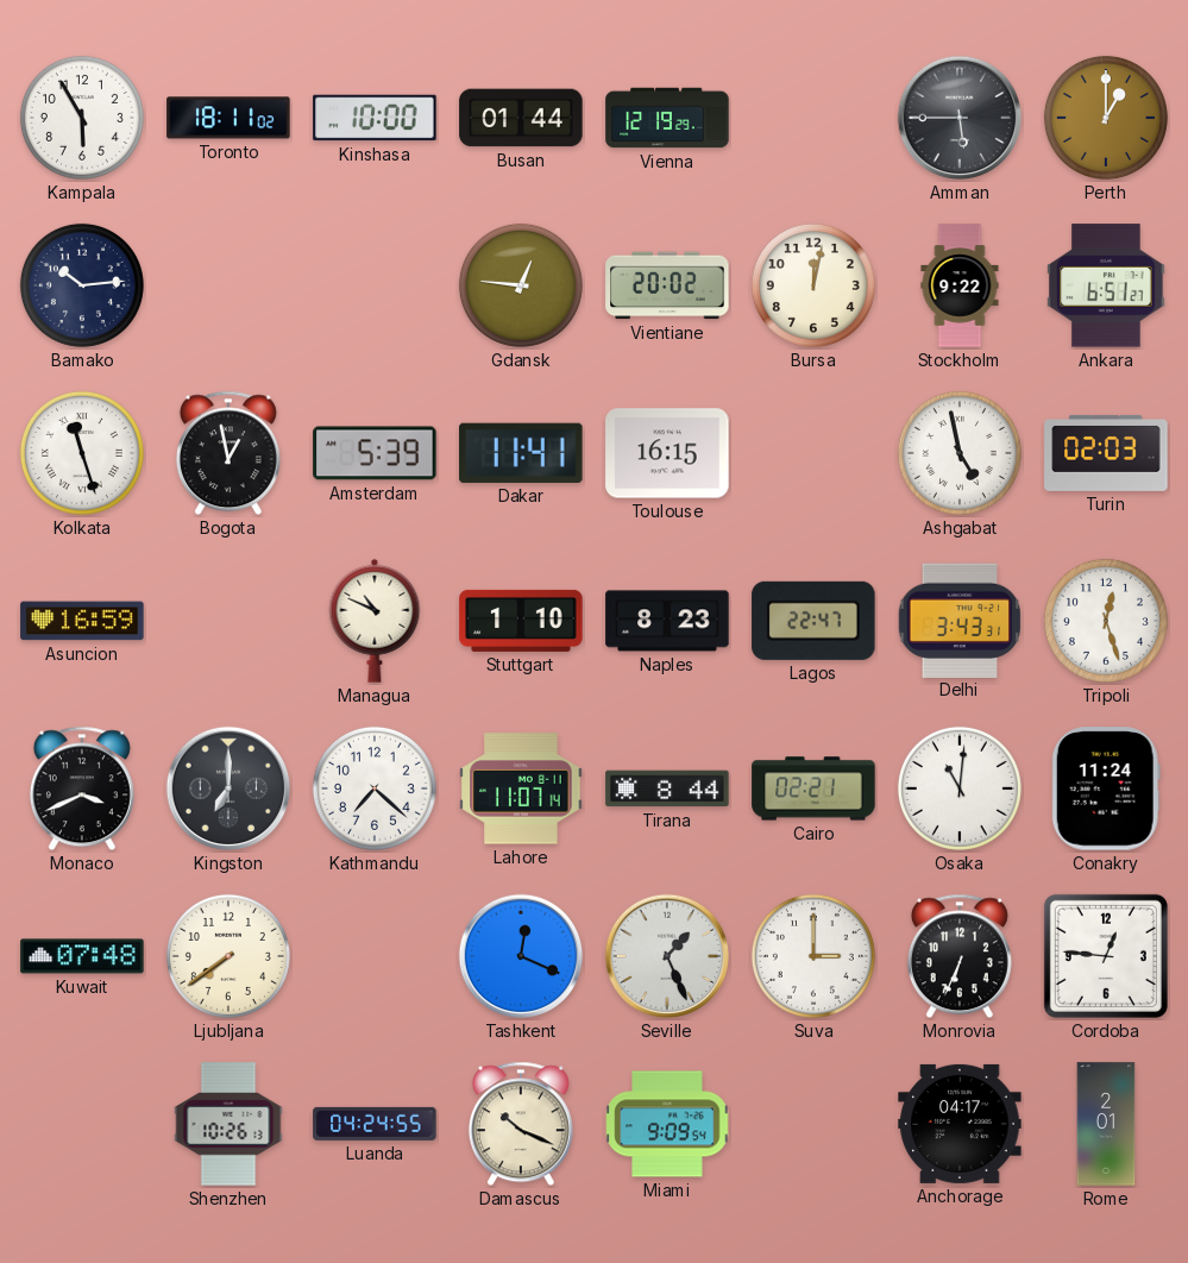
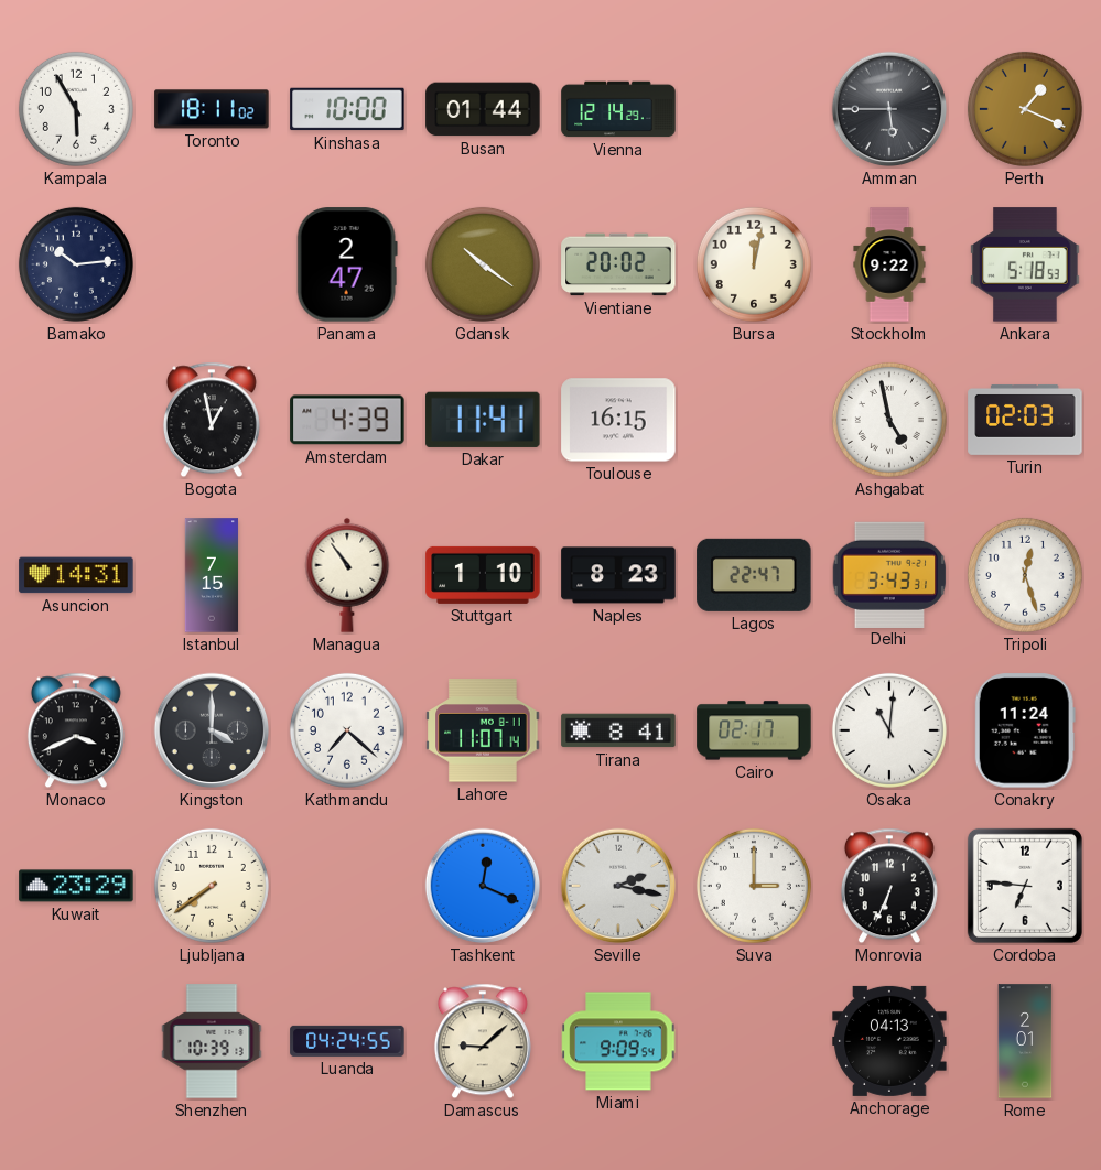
Vienna: 12:19 -> 12:14 (618, 109)
Perth: 1:00 -> 1:19 (1025, 109)
Panama: none -> 2:47 (347, 264)
Gdansk: 12:46 -> 10:21 (483, 264)
Ankara: 6:51 -> 5:18 (1025, 264)
Kolkata: 11:27 -> none (82, 453)
Amsterdam: 5:39 -> 4:39 (347, 420)
Asuncion: 16:59 -> 14:31 (76, 575)
Istanbul: none -> 7:15 (212, 575)
Managua: 10:49 -> 10:54 (347, 575)
Kingston: 7:00 -> 4:00 (212, 730)
Tirana: 8:44 -> 8:41 (618, 730)
Cairo: 02:21 -> 02:17 (754, 730)
Kuwait: 07:48 -> 23:29 (76, 886)
Seville: 1:26 -> 2:17 (618, 886)
Cordoba: 12:46 -> 6:46 (1025, 886)
Shenzhen: 10:26 -> 10:39 (212, 1041)
Damascus: 10:19 -> 9:08 (483, 1041)
Anchorage: 04:17 -> 04:13 (889, 1041)
